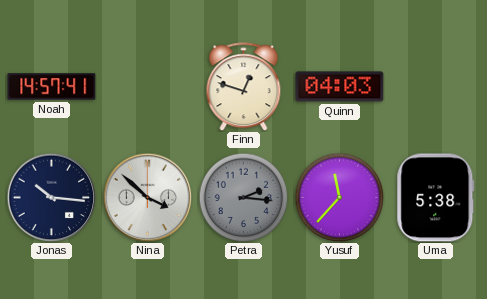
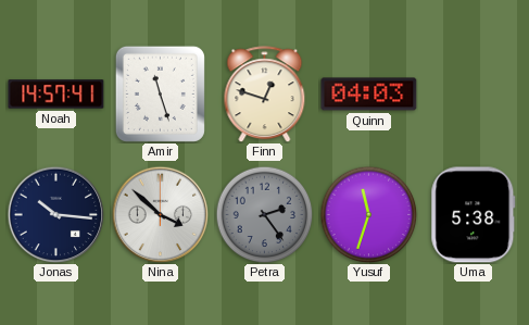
Amir: none -> 11:27 (160, 93)
Petra: 2:16 -> 2:24 (264, 214)
Yusuf: 11:37 -> 11:33 (368, 214)
